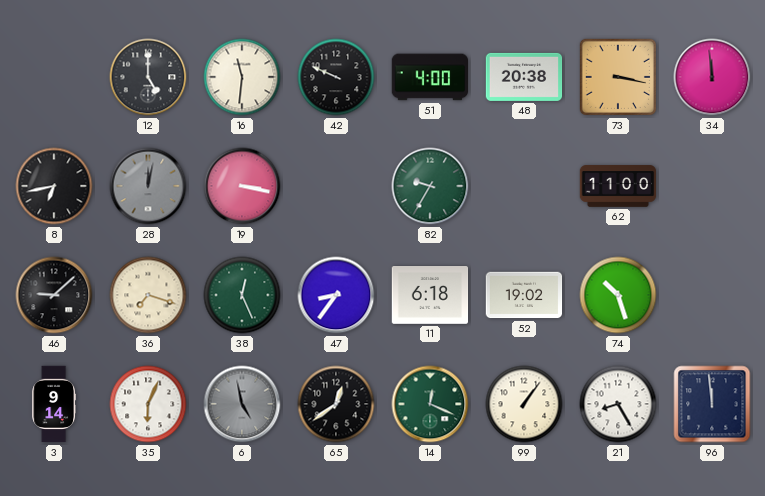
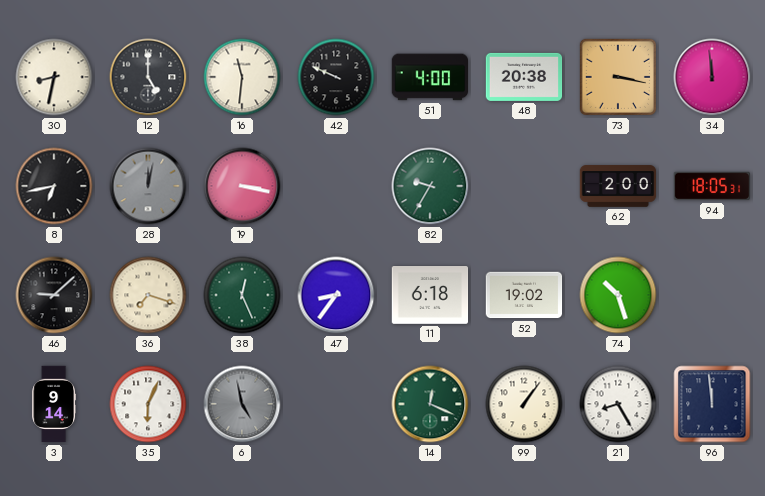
30: none -> 8:32 (54, 77)
62: 11:00 -> 2:00 (618, 186)
94: none -> 18:05 (712, 186)
65: 12:39 -> none (336, 404)
